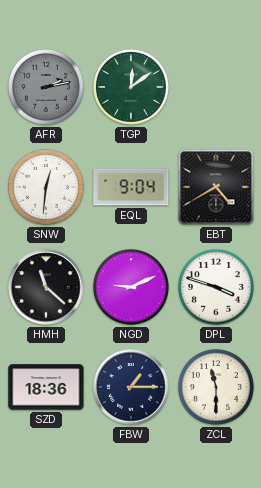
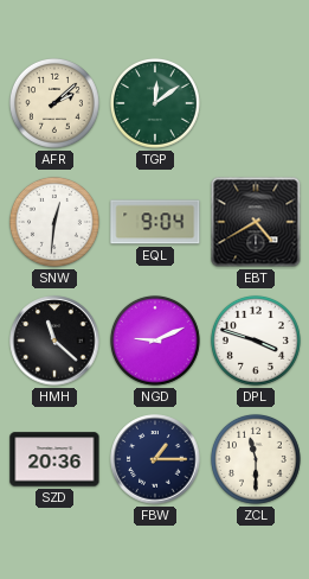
AFR: 2:13 -> 2:08 (54, 103)
AFR dial: grey -> cream (54, 103)
SZD: 18:36 -> 20:36 (54, 459)
